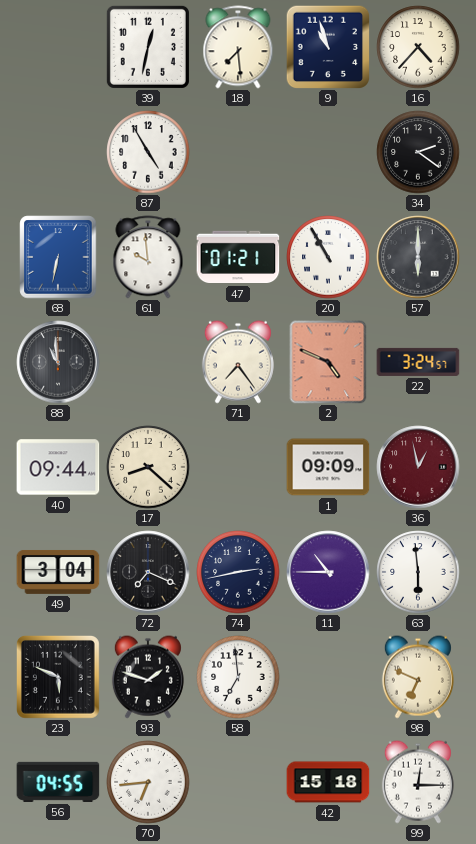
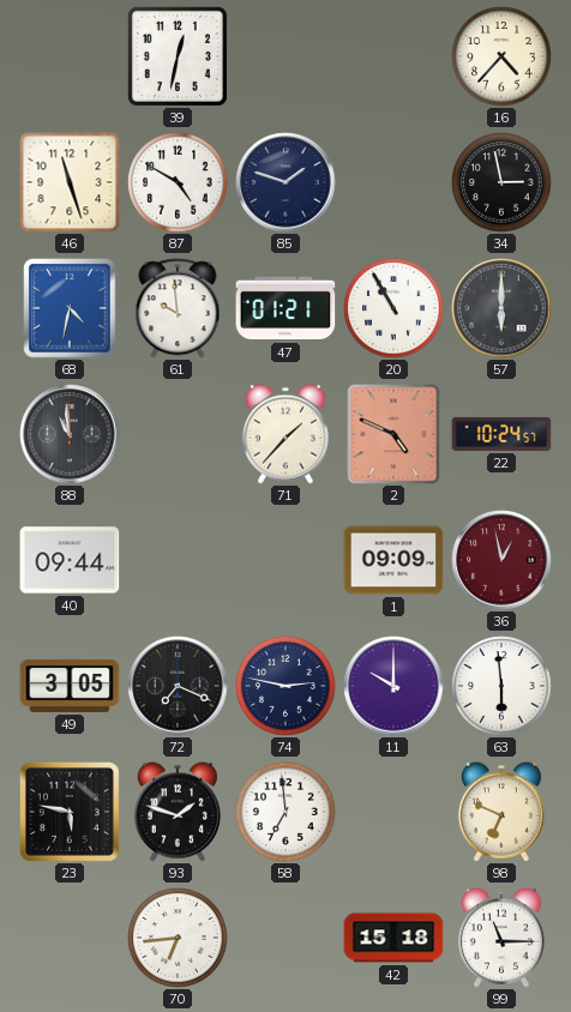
18: 7:29 -> none (238, 47)
9: 10:57 -> none (328, 47)
46: none -> 11:27 (70, 182)
87: 4:55 -> 4:50 (178, 182)
85: none -> 1:48 (285, 182)
34: 2:21 -> 2:58 (501, 182)
68: 6:32 -> 4:32 (70, 308)
71: 7:24 -> 1:37 (285, 434)
22: 3:24 -> 10:24 (501, 434)
17: 8:22 -> none (148, 467)
49: 3:04 -> 3:05 (70, 686)
74: 2:43 -> 2:47 (285, 686)
11: 10:45 -> 10:00 (393, 686)
23: 5:49 -> 5:47 (70, 812)
56: 04:55 -> none (58, 782)
99: 12:15 -> 11:15 (501, 938)
